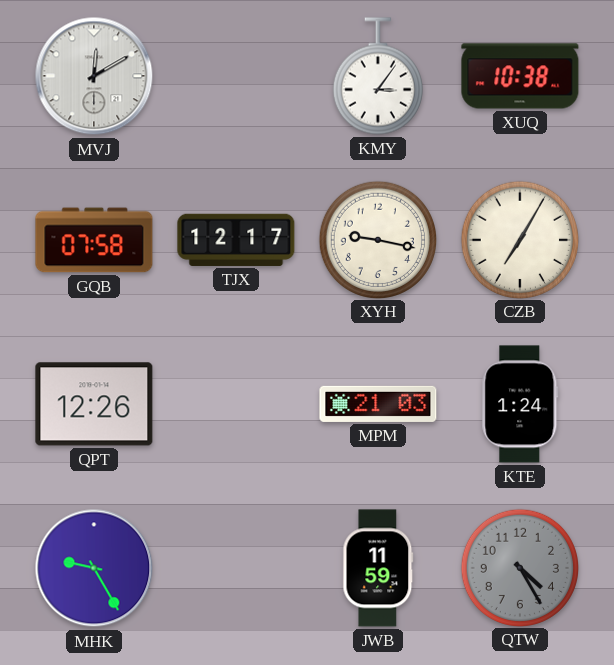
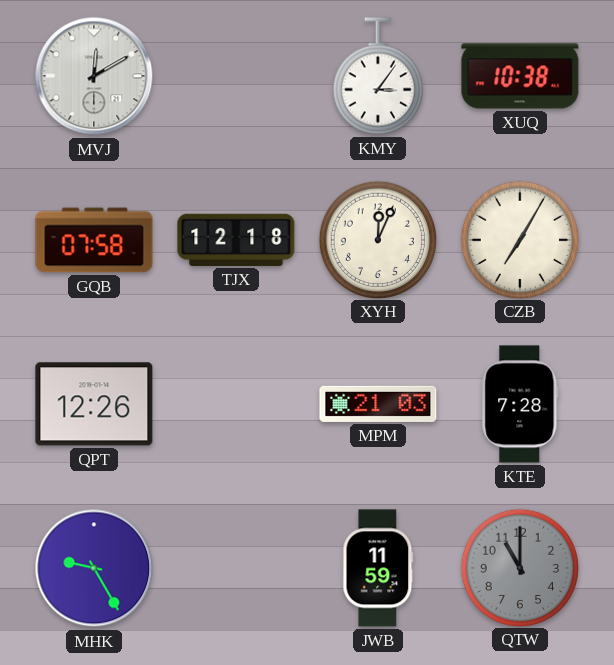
TJX: 12:17 -> 12:18 (236, 240)
XYH: 9:17 -> 12:04 (377, 239)
KTE: 1:24 -> 7:28 (520, 404)
QTW: 4:25 -> 11:00 (519, 567)
